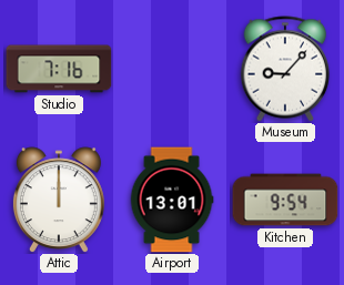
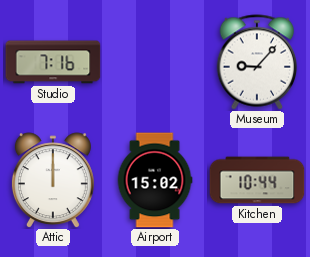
Airport: 13:01 -> 15:02 (155, 180)
Kitchen: 9:54 -> 10:44 (257, 180)
